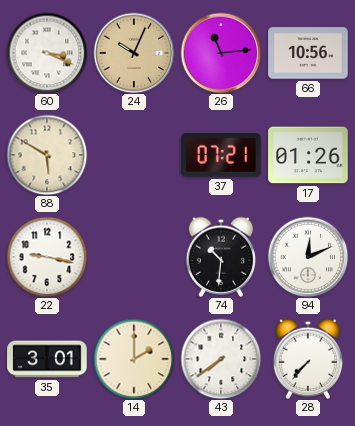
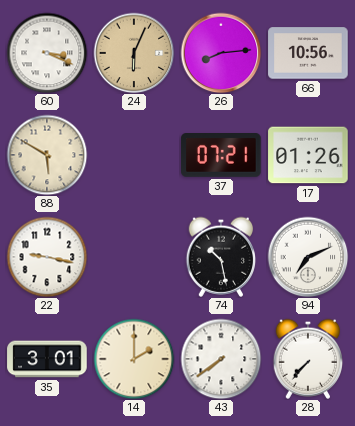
24: 10:04 -> 6:04 (134, 53)
26: 11:14 -> 8:14 (221, 53)
74: 10:31 -> 10:28 (221, 257)
94: 12:11 -> 7:11 (308, 257)
